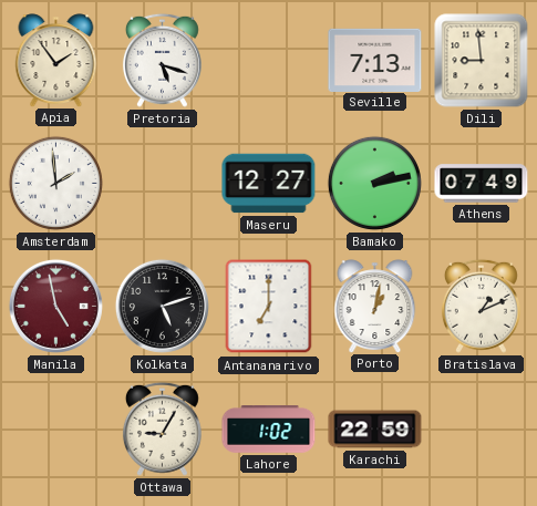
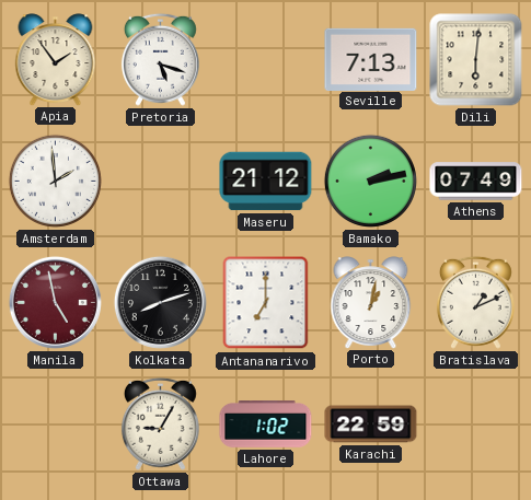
Dili: 8:59 -> 6:01 (476, 60)
Maseru: 12:27 -> 21:12 (266, 182)
Kolkata: 5:12 -> 8:12 (160, 302)
